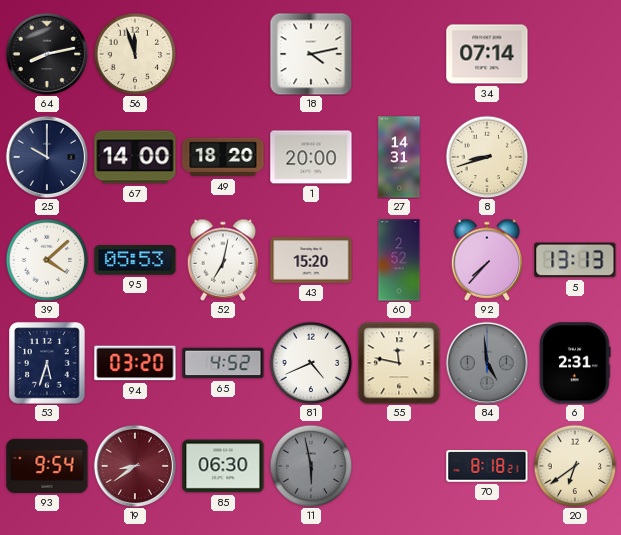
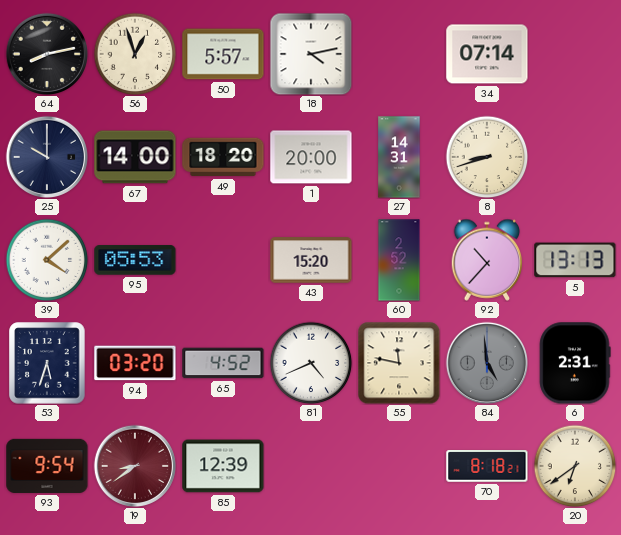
56: 11:57 -> 12:57 (135, 54)
50: none -> 5:57 (223, 54)
52: 7:02 -> none (223, 260)
92: 7:37 -> 10:37 (487, 260)
85: 06:30 -> 12:39 (223, 466)
11: 5:58 -> none (311, 466)
